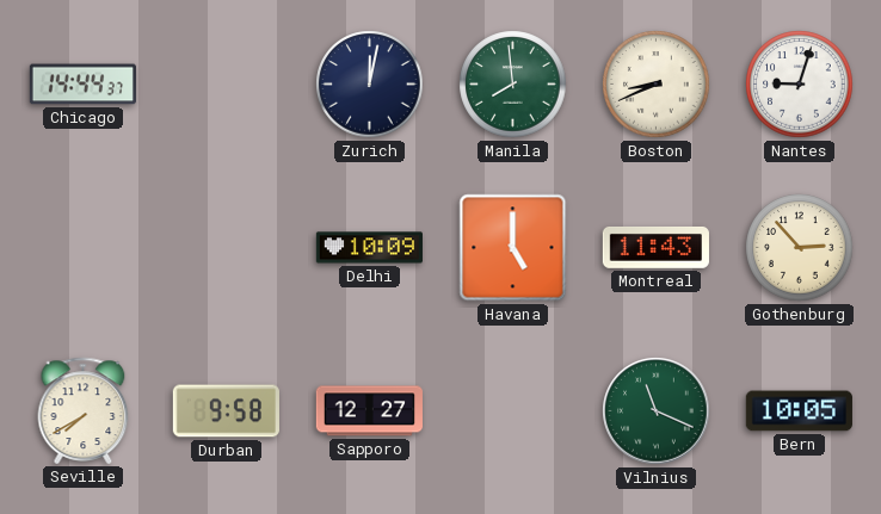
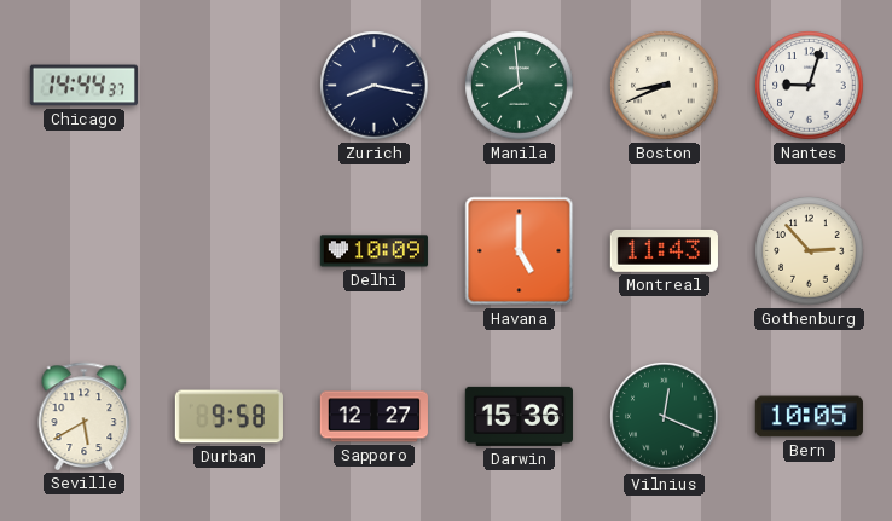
Zurich: 12:02 -> 8:17 (375, 86)
Seville: 7:40 -> 5:40 (85, 416)
Darwin: none -> 15:36 (519, 416)
Vilnius: 11:19 -> 12:19 (665, 417)
